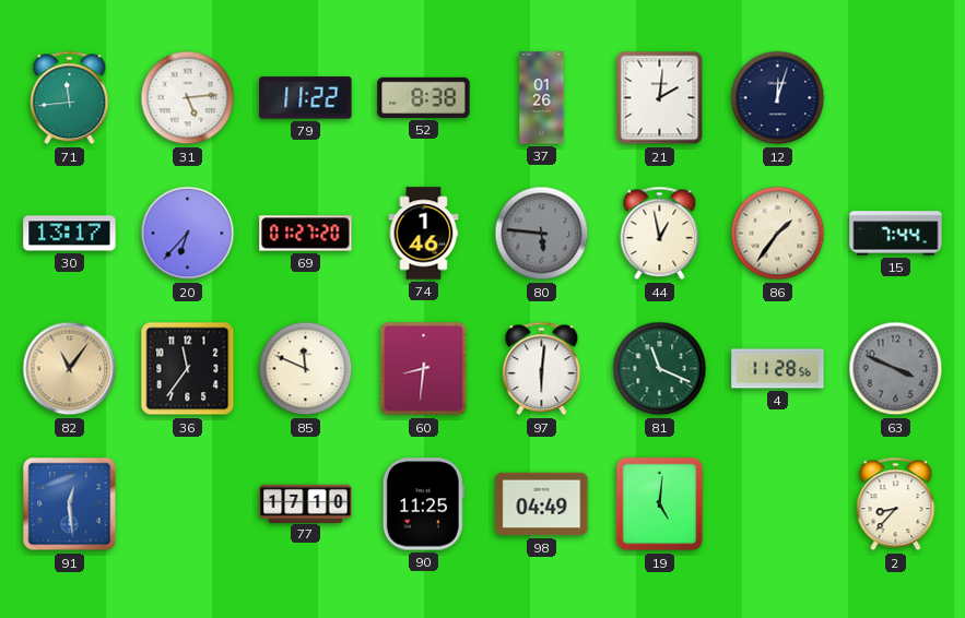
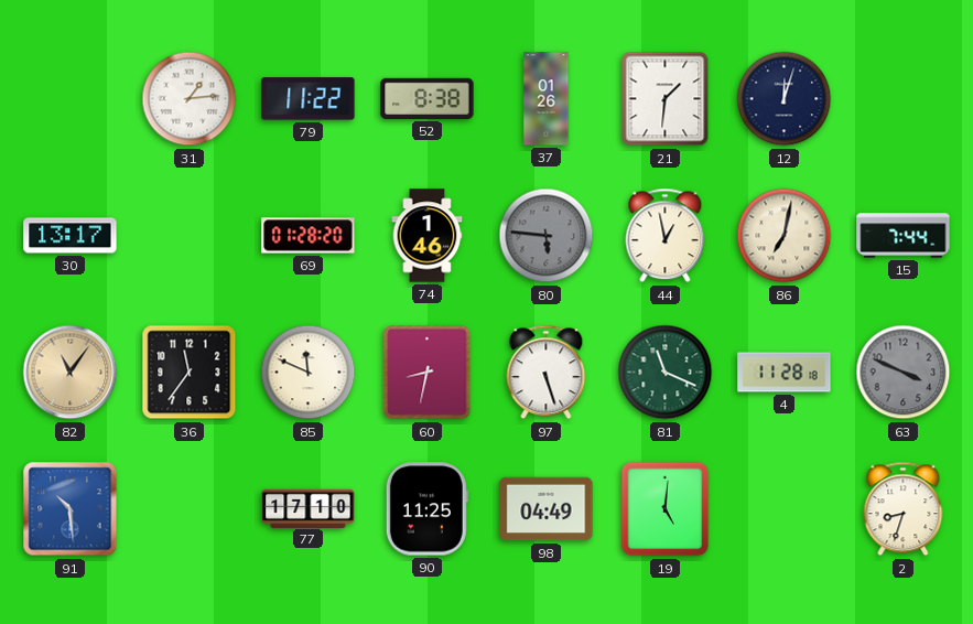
71: 11:44 -> none (70, 98)
31: 5:14 -> 1:14 (190, 99)
21: 2:01 -> 1:31 (666, 99)
20: 6:37 -> none (188, 234)
69: 01:27 -> 01:28 (309, 236)
86: 1:36 -> 7:02 (785, 236)
60: 8:31 -> 8:32 (428, 373)
97: 6:01 -> 5:27 (547, 373)
4: 11:28:56 -> 11:28:18 (785, 373)
91: 12:29 -> 10:29 (71, 509)
2: 8:37 -> 8:33 (904, 509)
